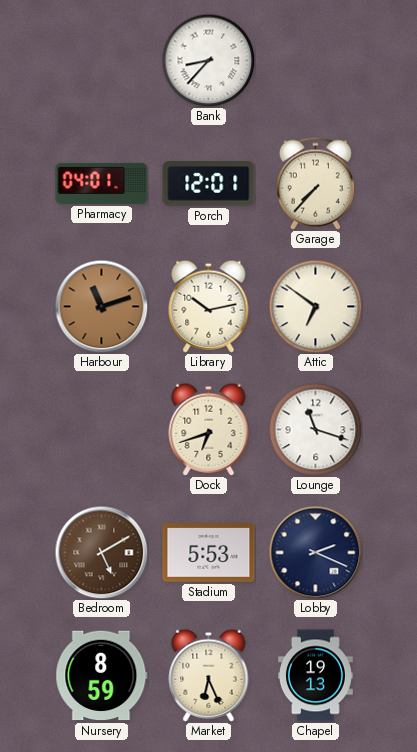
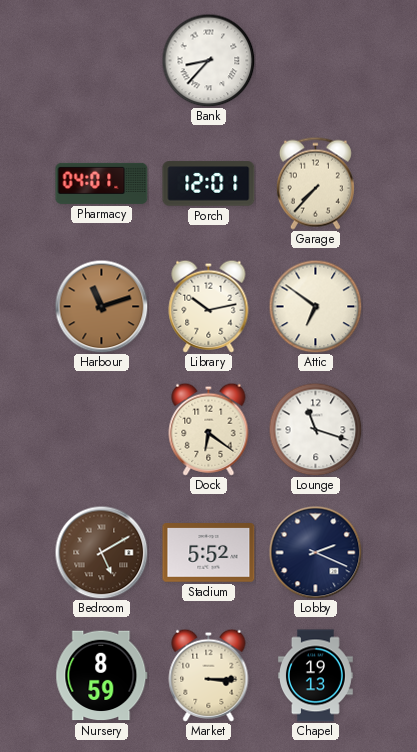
Dock: 6:42 -> 6:21 (209, 429)
Stadium: 5:53 -> 5:52 (209, 553)
Market: 6:26 -> 3:15 (209, 675)
